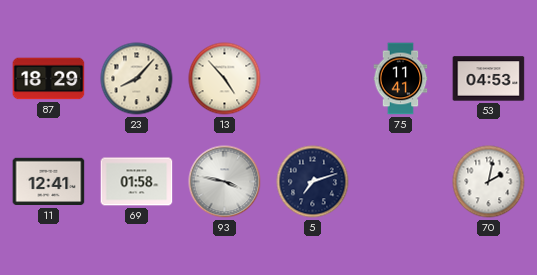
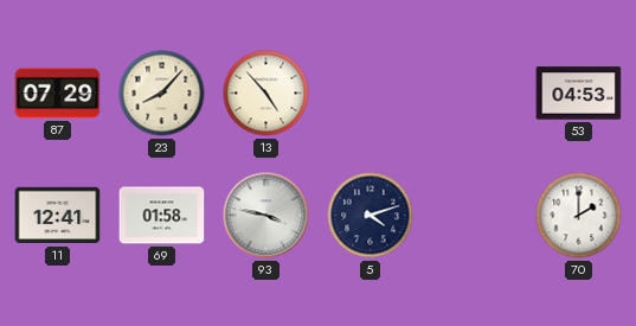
87: 18:29 -> 07:29 (58, 94)
75: 11:41 -> none (401, 79)
5: 7:12 -> 4:12 (371, 216)
70: 2:02 -> 2:00 (579, 216)
